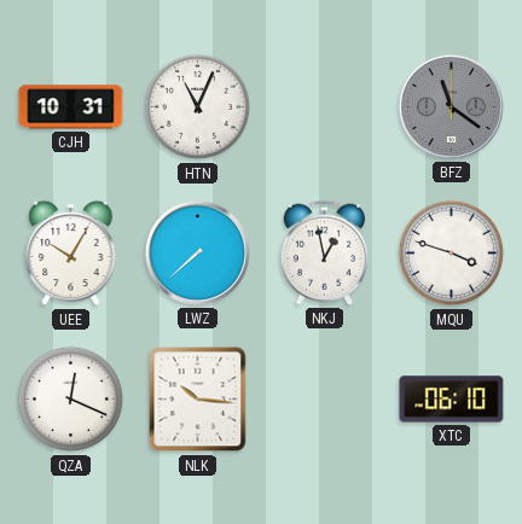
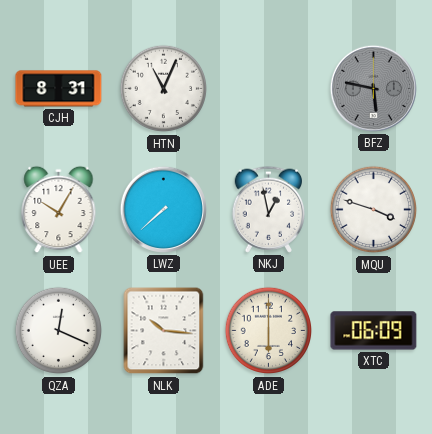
CJH: 10:31 -> 8:31 (59, 89)
BFZ: 11:21 -> 5:47 (373, 88)
ADE: none -> 6:00 (269, 331)
XTC: 06:10 -> 06:09 (374, 331)
